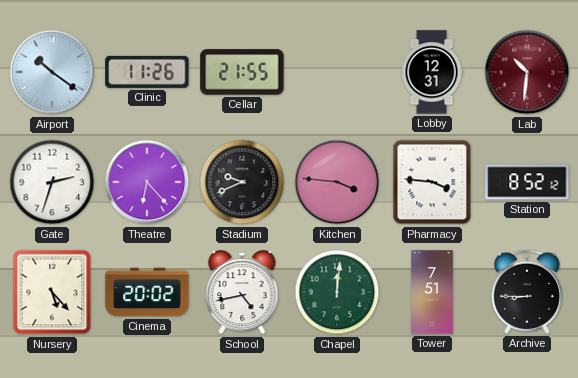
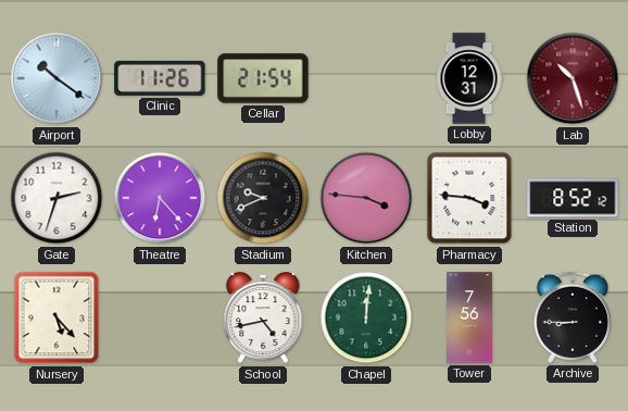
Cellar: 21:55 -> 21:54 (263, 78)
Lab: 10:31 -> 10:27 (573, 78)
Cinema: 20:02 -> none (147, 292)
Tower: 7:51 -> 7:56 (469, 317)
